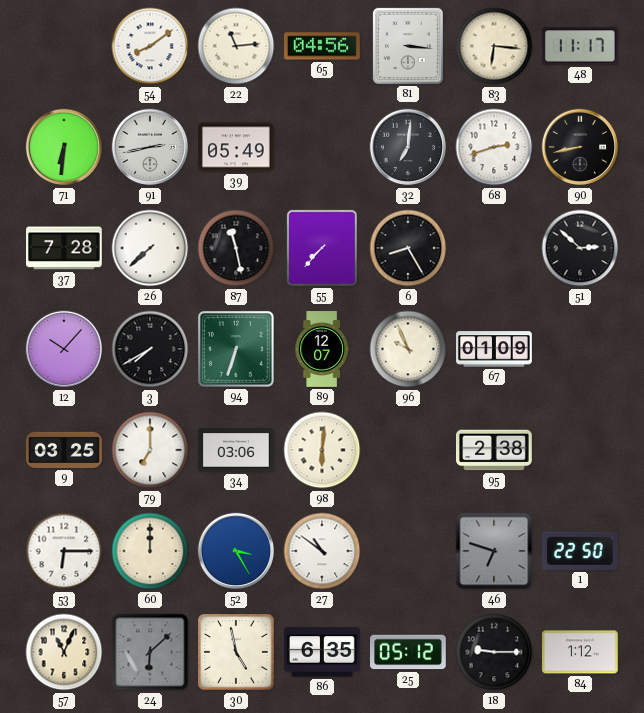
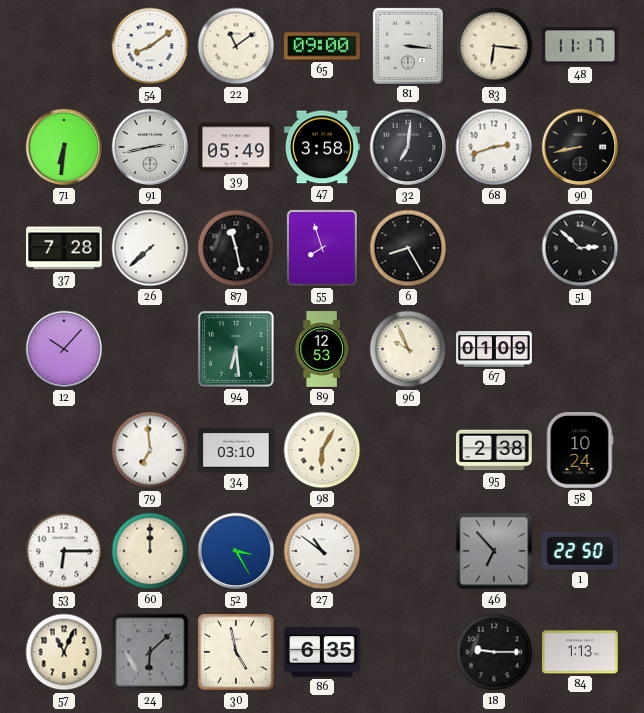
22: 11:14 -> 11:09 (236, 46)
65: 04:56 -> 09:00 (323, 46)
47: none -> 3:58 (323, 147)
55: 7:37 -> 7:57 (322, 248)
3: 7:40 -> none (150, 349)
94: 6:33 -> 6:29 (236, 349)
89: 12:07 -> 12:53 (322, 349)
9: 03:25 -> none (64, 450)
79: 7:00 -> 6:59 (150, 450)
34: 03:06 -> 03:10 (237, 450)
98: 6:01 -> 6:05 (322, 450)
58: none -> 10:24 (580, 451)
46: 6:48 -> 6:53 (494, 551)
25: 05:12 -> none (409, 652)
84: 1:12 -> 1:13 (581, 652)
